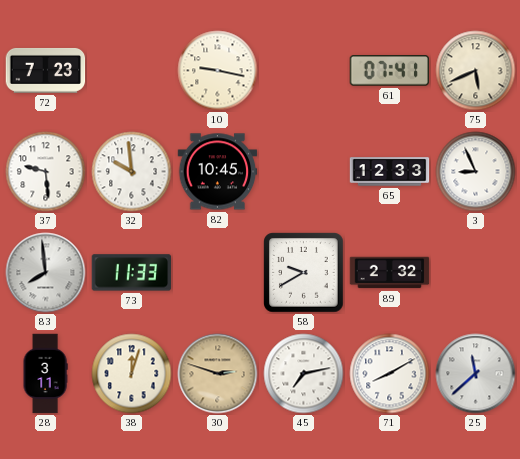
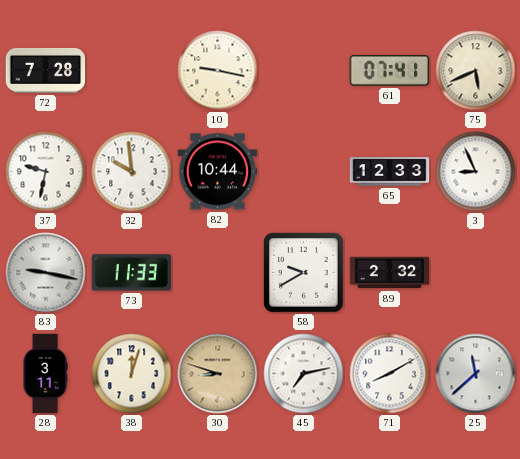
72: 7:23 -> 7:28 (46, 70)
37: 9:29 -> 9:32 (46, 172)
82: 10:45 -> 10:44 (218, 172)
83: 7:59 -> 9:17 (46, 273)
30: 2:48 -> 8:48 (218, 374)
